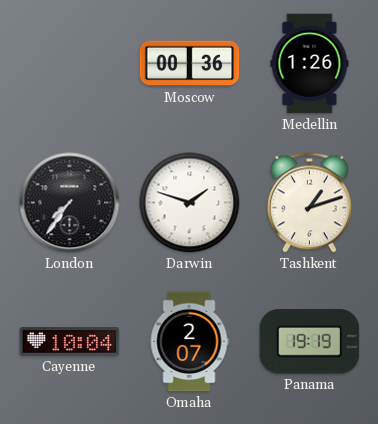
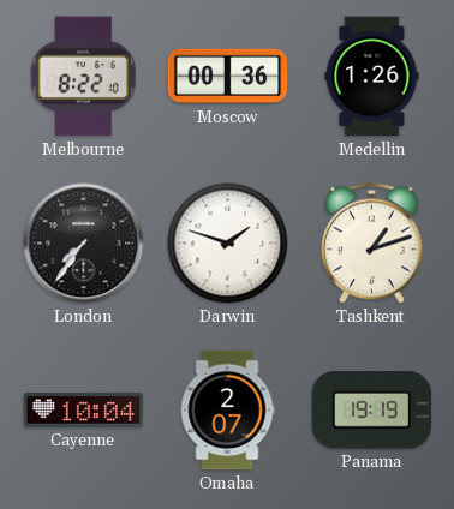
Melbourne: none -> 8:22 (83, 77)
